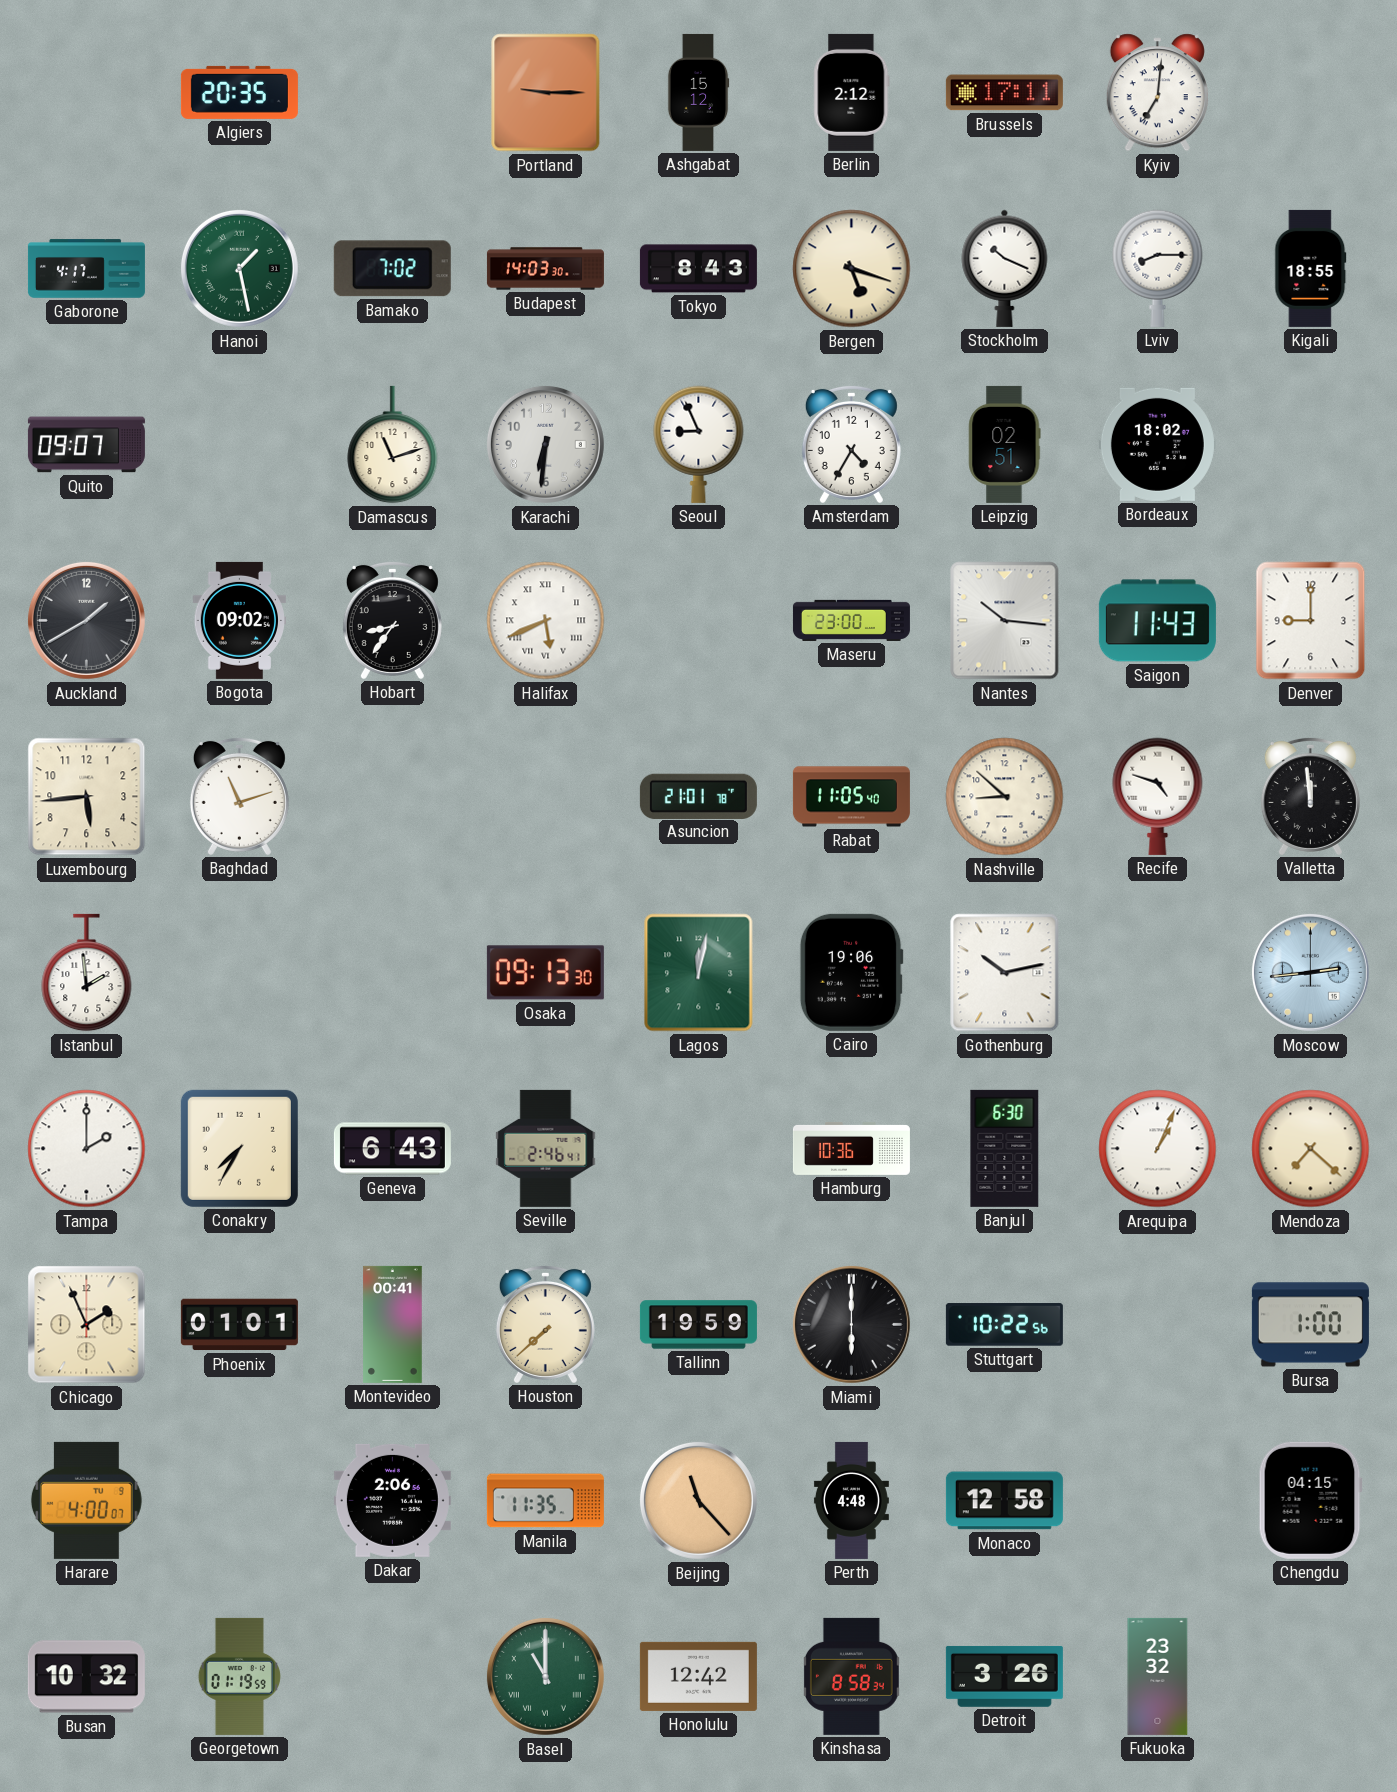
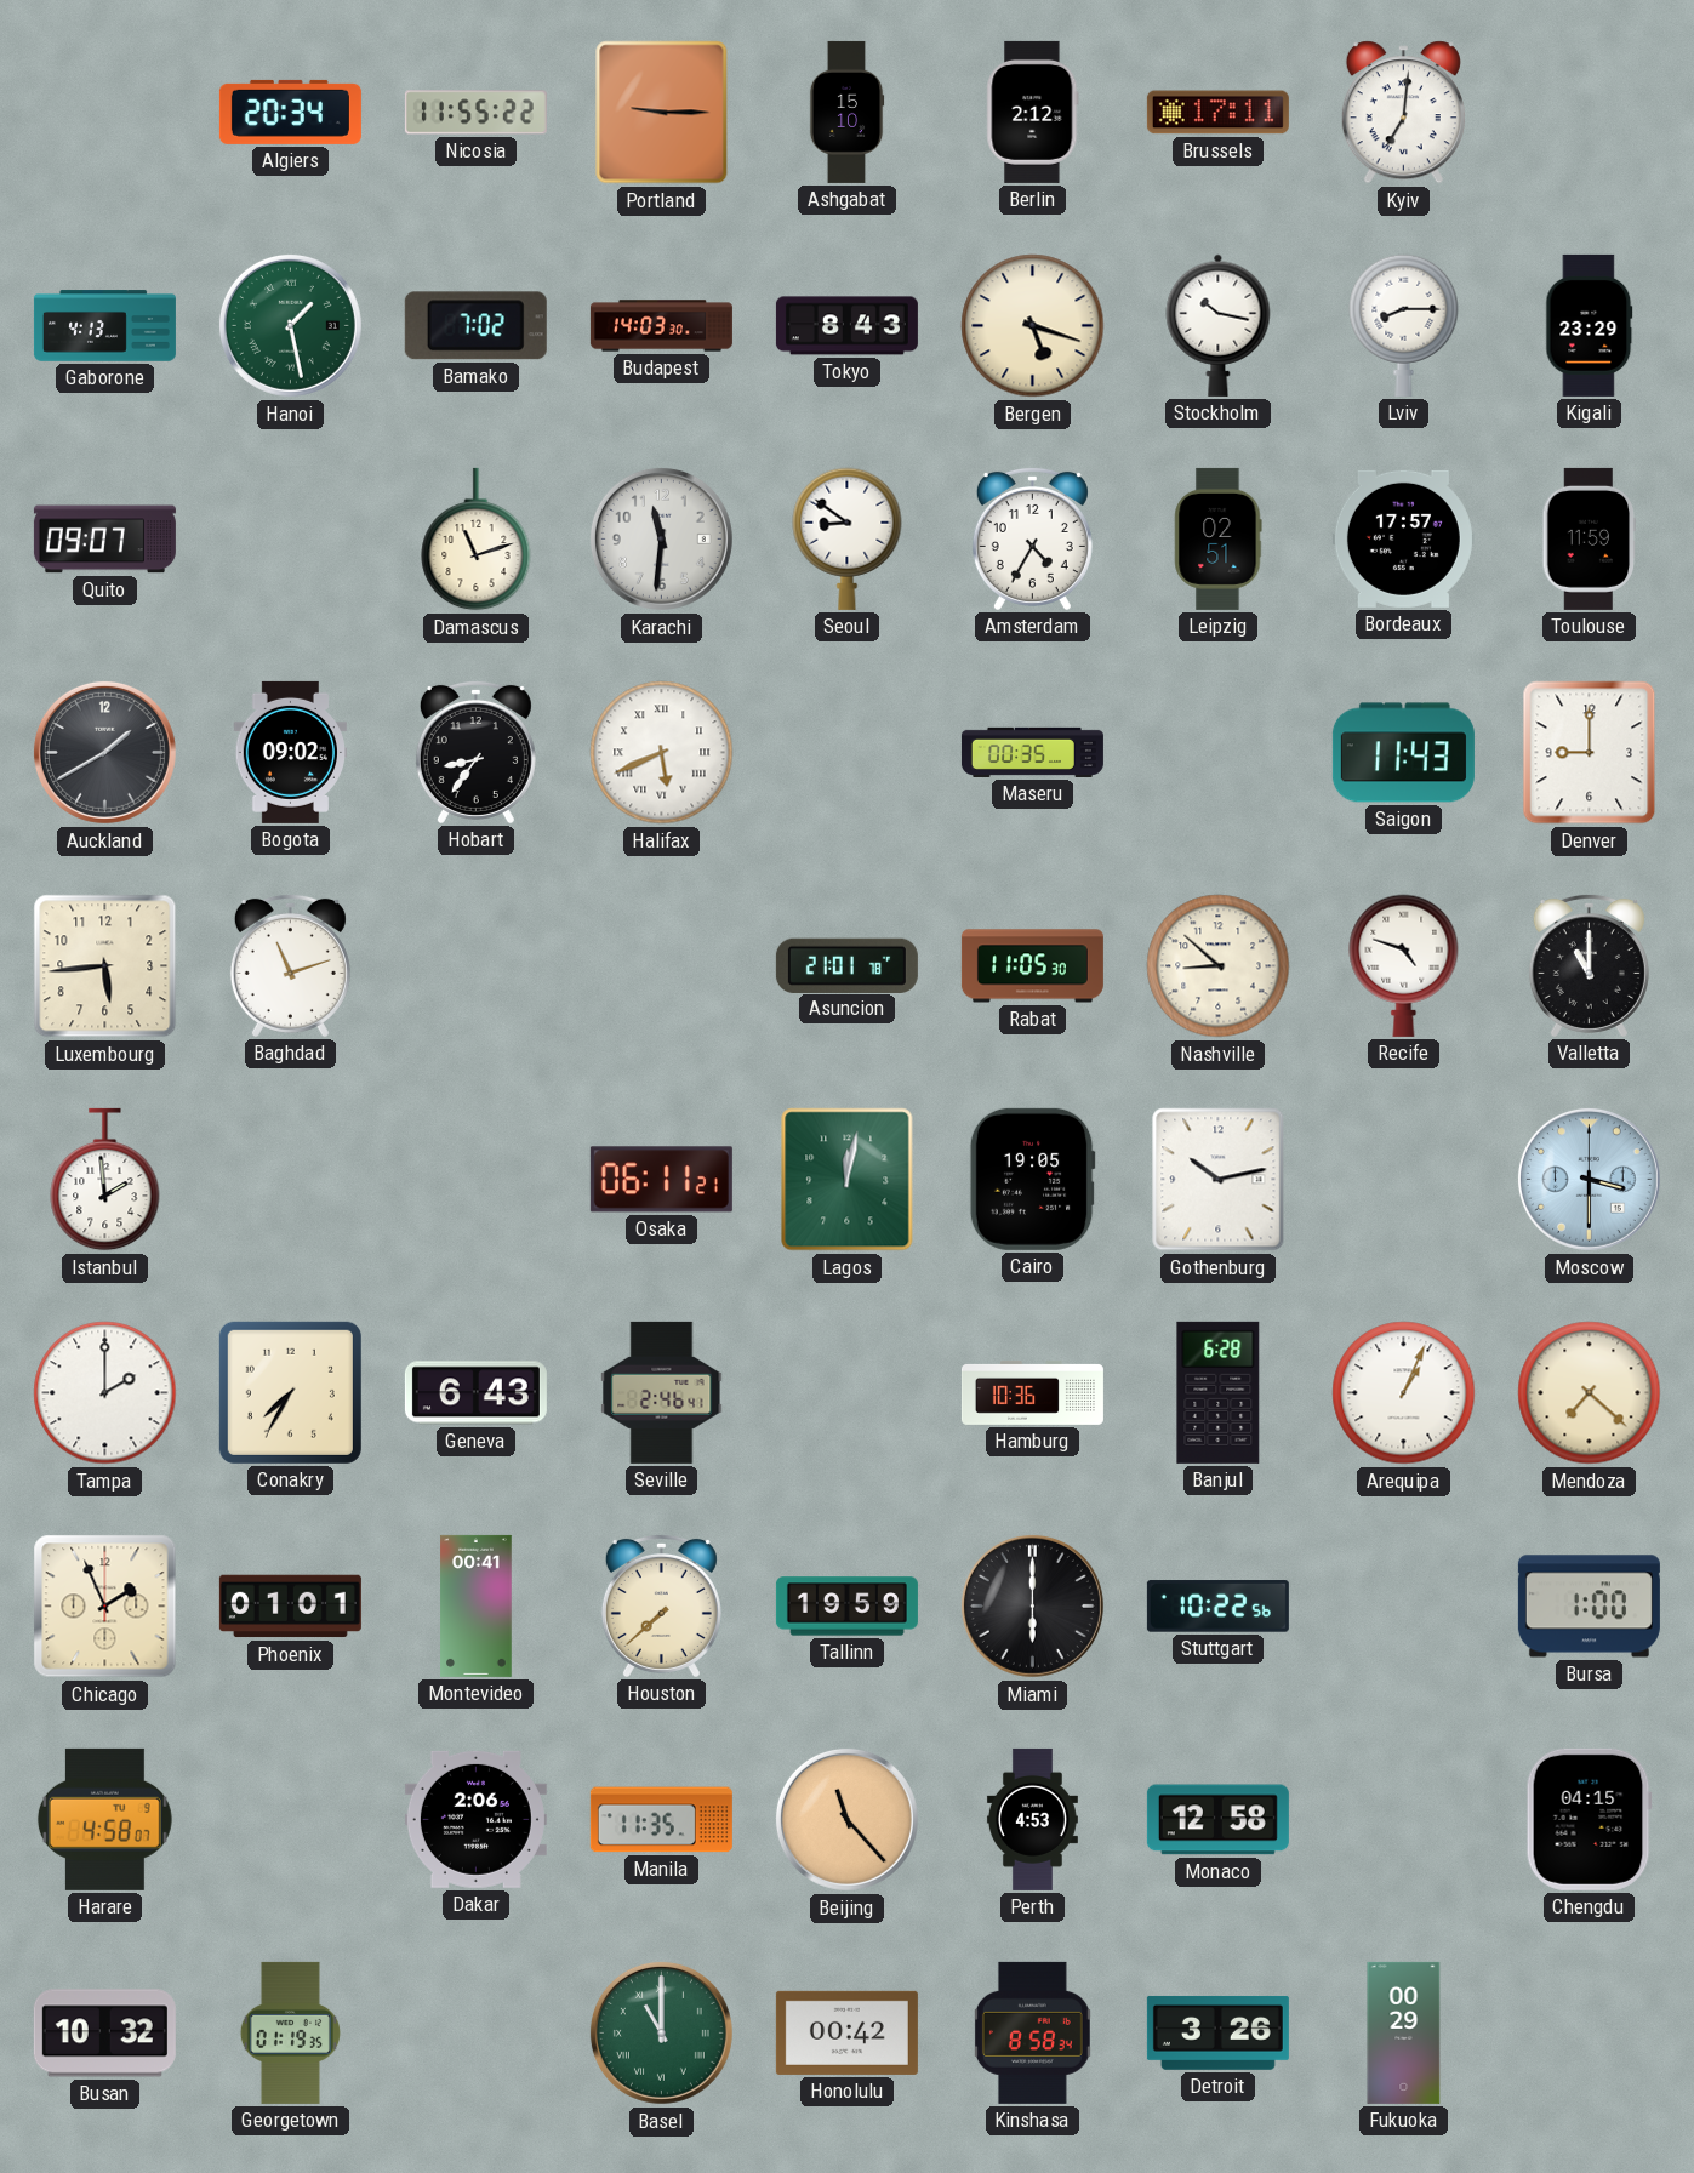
Algiers: 20:35 -> 20:34 (290, 112)
Nicosia: none -> 11:55 (475, 113)
Ashgabat: 15:12 -> 15:10 (846, 112)
Gaborone: 4:17 -> 4:13 (104, 326)
Stockholm: 10:19 -> 10:17 (1219, 325)
Kigali: 18:55 -> 23:29 (1590, 325)
Karachi: 6:31 -> 11:31 (661, 538)
Seoul: 8:56 -> 8:51 (848, 538)
Bordeaux: 18:02 -> 17:57 (1403, 538)
Toulouse: none -> 11:59 (1590, 538)
Maseru: 23:00 -> 00:35 (1032, 752)
Nantes: 10:16 -> none (1005, 621)
Rabat: 11:05:40 -> 11:05:30 (1032, 966)
Valletta: 11:59 -> 11:00 (1589, 965)
Osaka: 09:13 -> 06:11 (661, 1180)
Cairo: 19:06 -> 19:05 (1032, 1179)
Moscow: 2:44 -> 3:30 (1589, 1179)
Banjul: 6:30 -> 6:28 (1219, 1392)
Harare: 4:00 -> 4:58 (104, 1819)
Perth: 4:48 -> 4:53 (1032, 1819)
Georgetown: 01:19:59 -> 01:19:35 (290, 2032)
Honolulu: 12:42 -> 00:42 (846, 2032)
Fukuoka: 23:32 -> 00:29 (1404, 2032)
